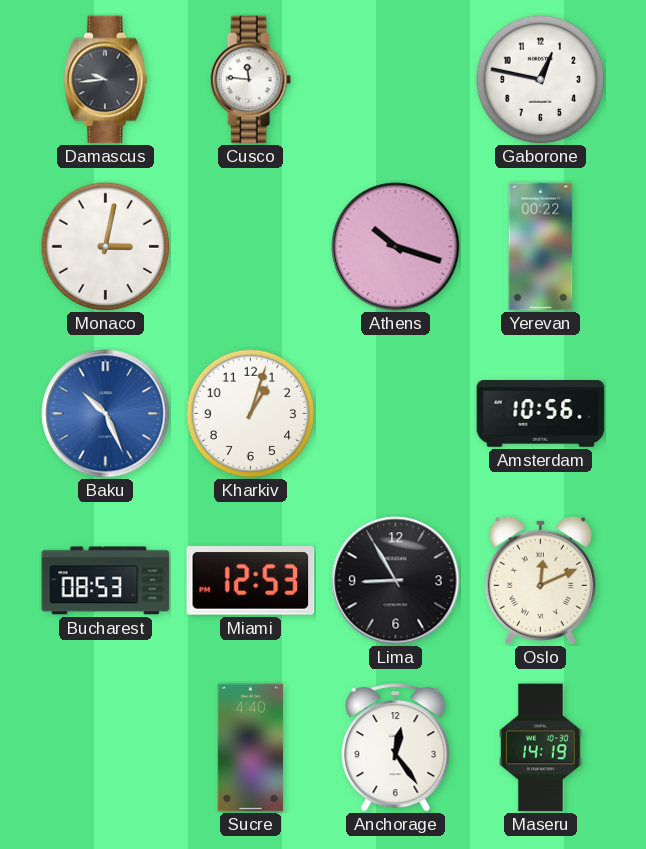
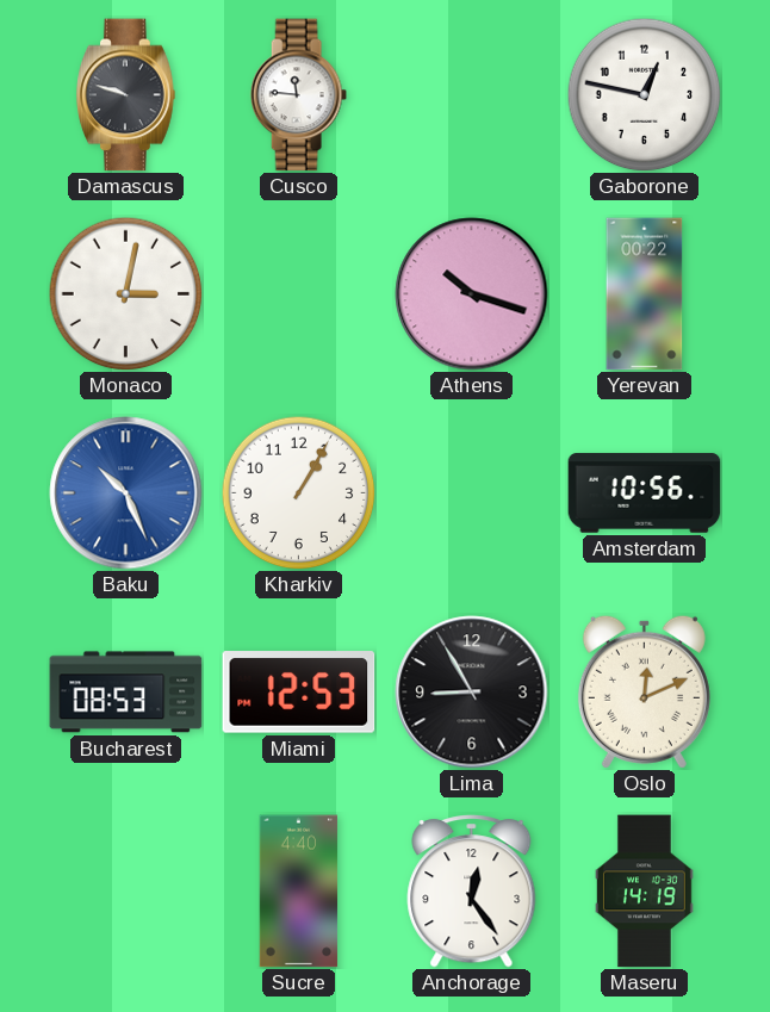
Damascus: 9:44 -> 9:48 (126, 95)
Kharkiv: 1:03 -> 1:05 (298, 492)
